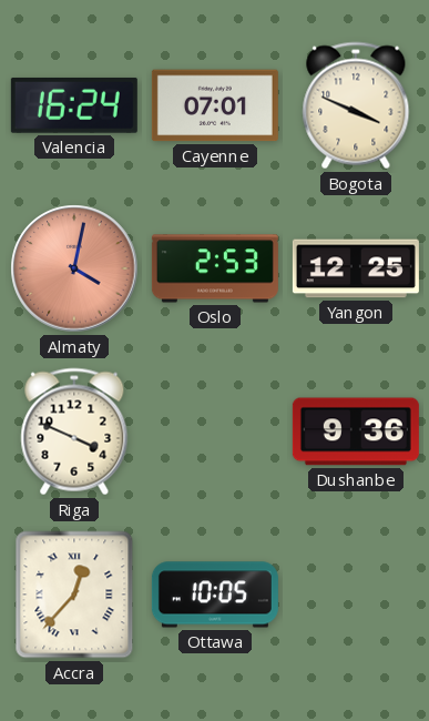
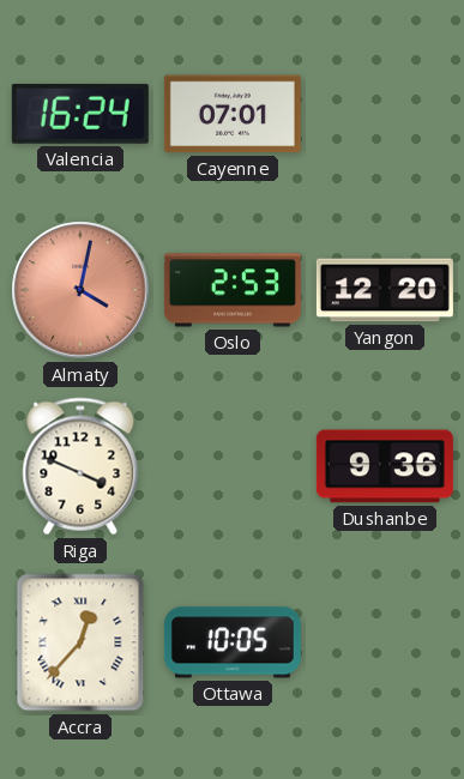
Bogota: 3:49 -> none (356, 105)
Yangon: 12:25 -> 12:20 (385, 290)
